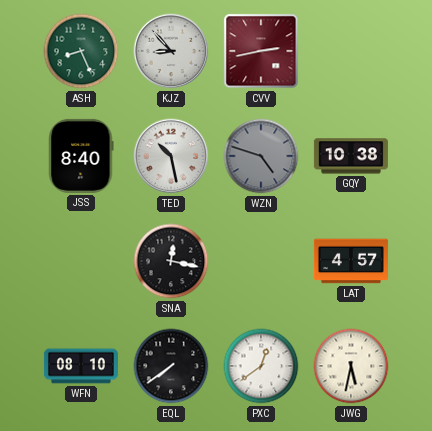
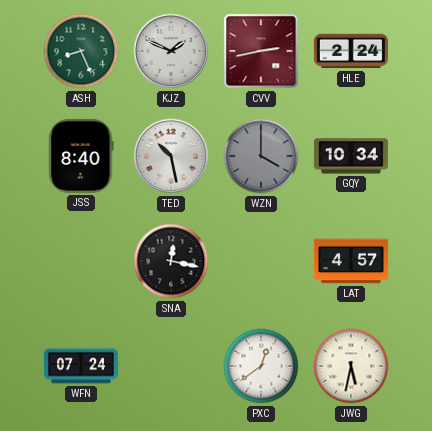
KJZ: 8:53 -> 1:49 (171, 51)
HLE: none -> 2:24 (351, 51)
WZN: 4:48 -> 4:00 (261, 156)
GQY: 10:38 -> 10:34 (351, 156)
WFN: 08:10 -> 07:24 (81, 366)
EQL: 7:39 -> none (171, 366)
